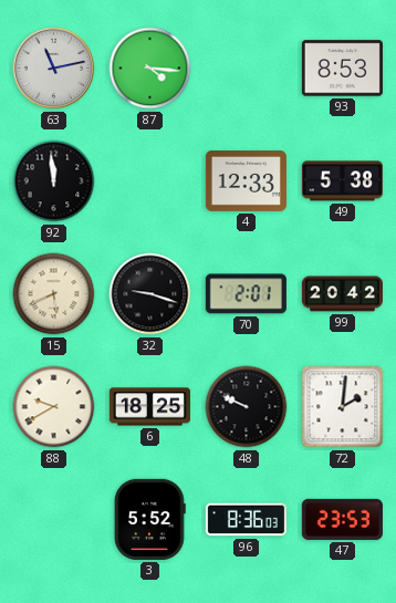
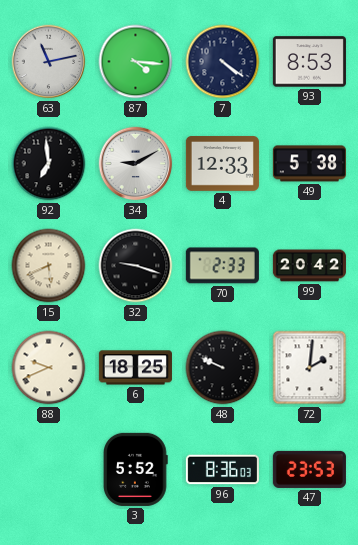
7: none -> 4:21 (223, 62)
92: 11:59 -> 6:59 (49, 164)
34: none -> 9:10 (136, 164)
70: 2:01 -> 2:33 (222, 266)
88: 9:40 -> 9:41 (49, 368)
